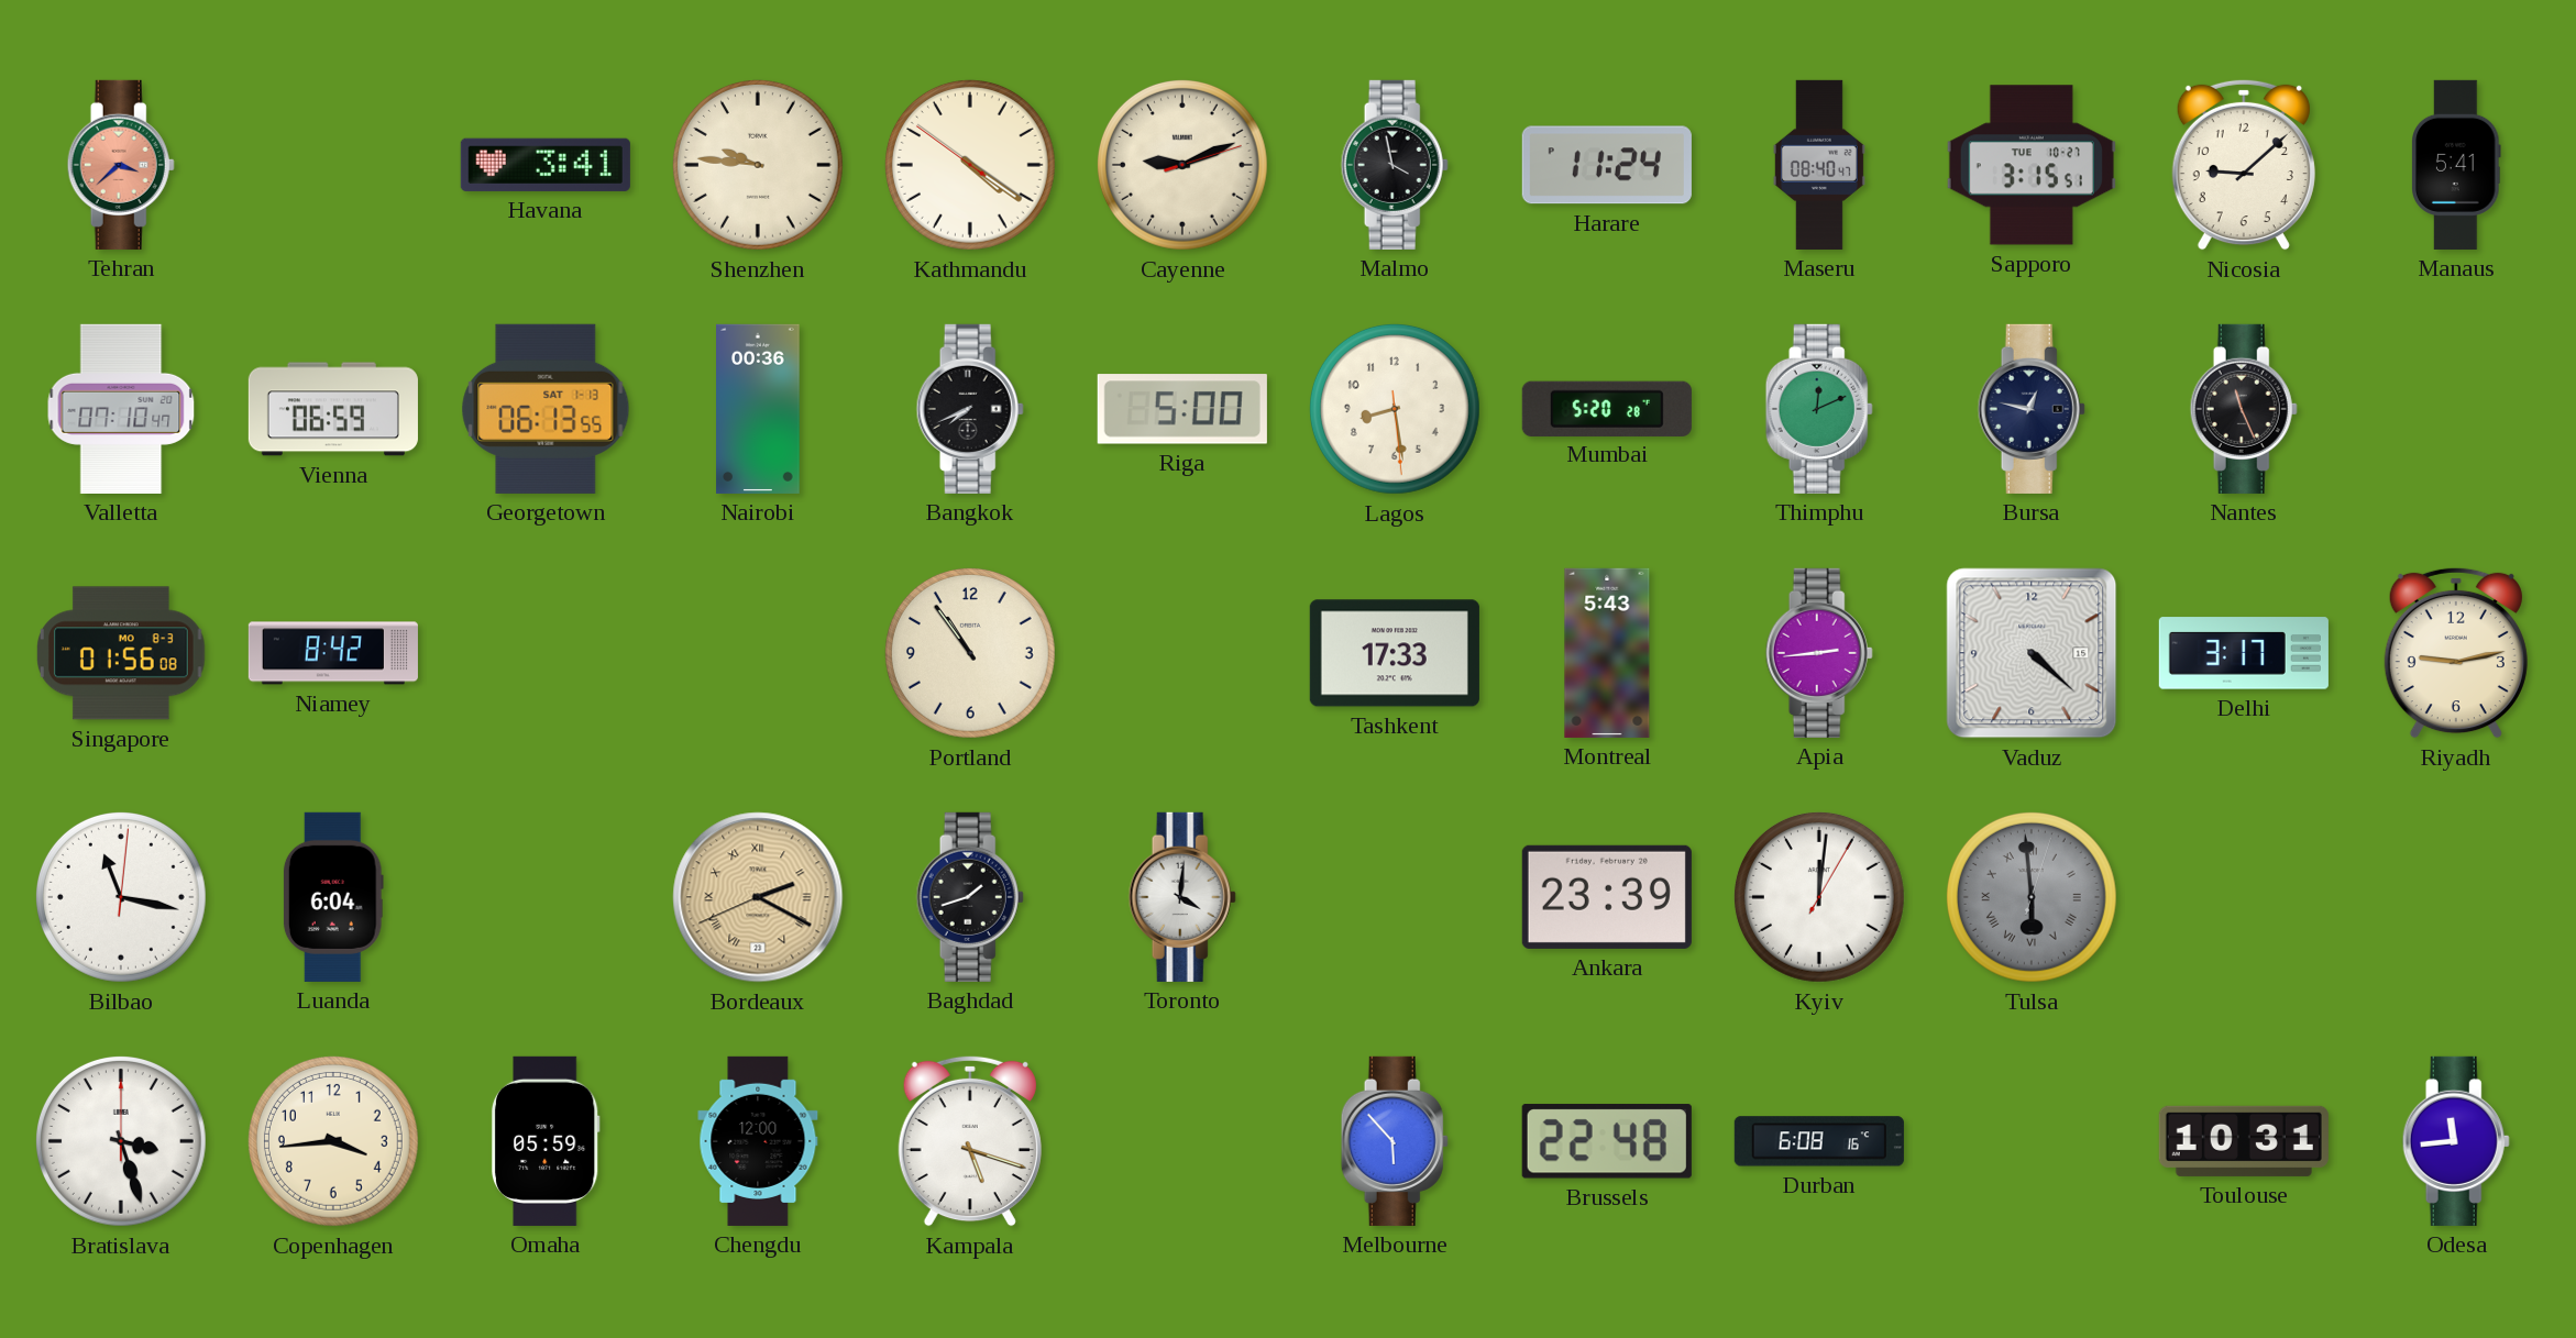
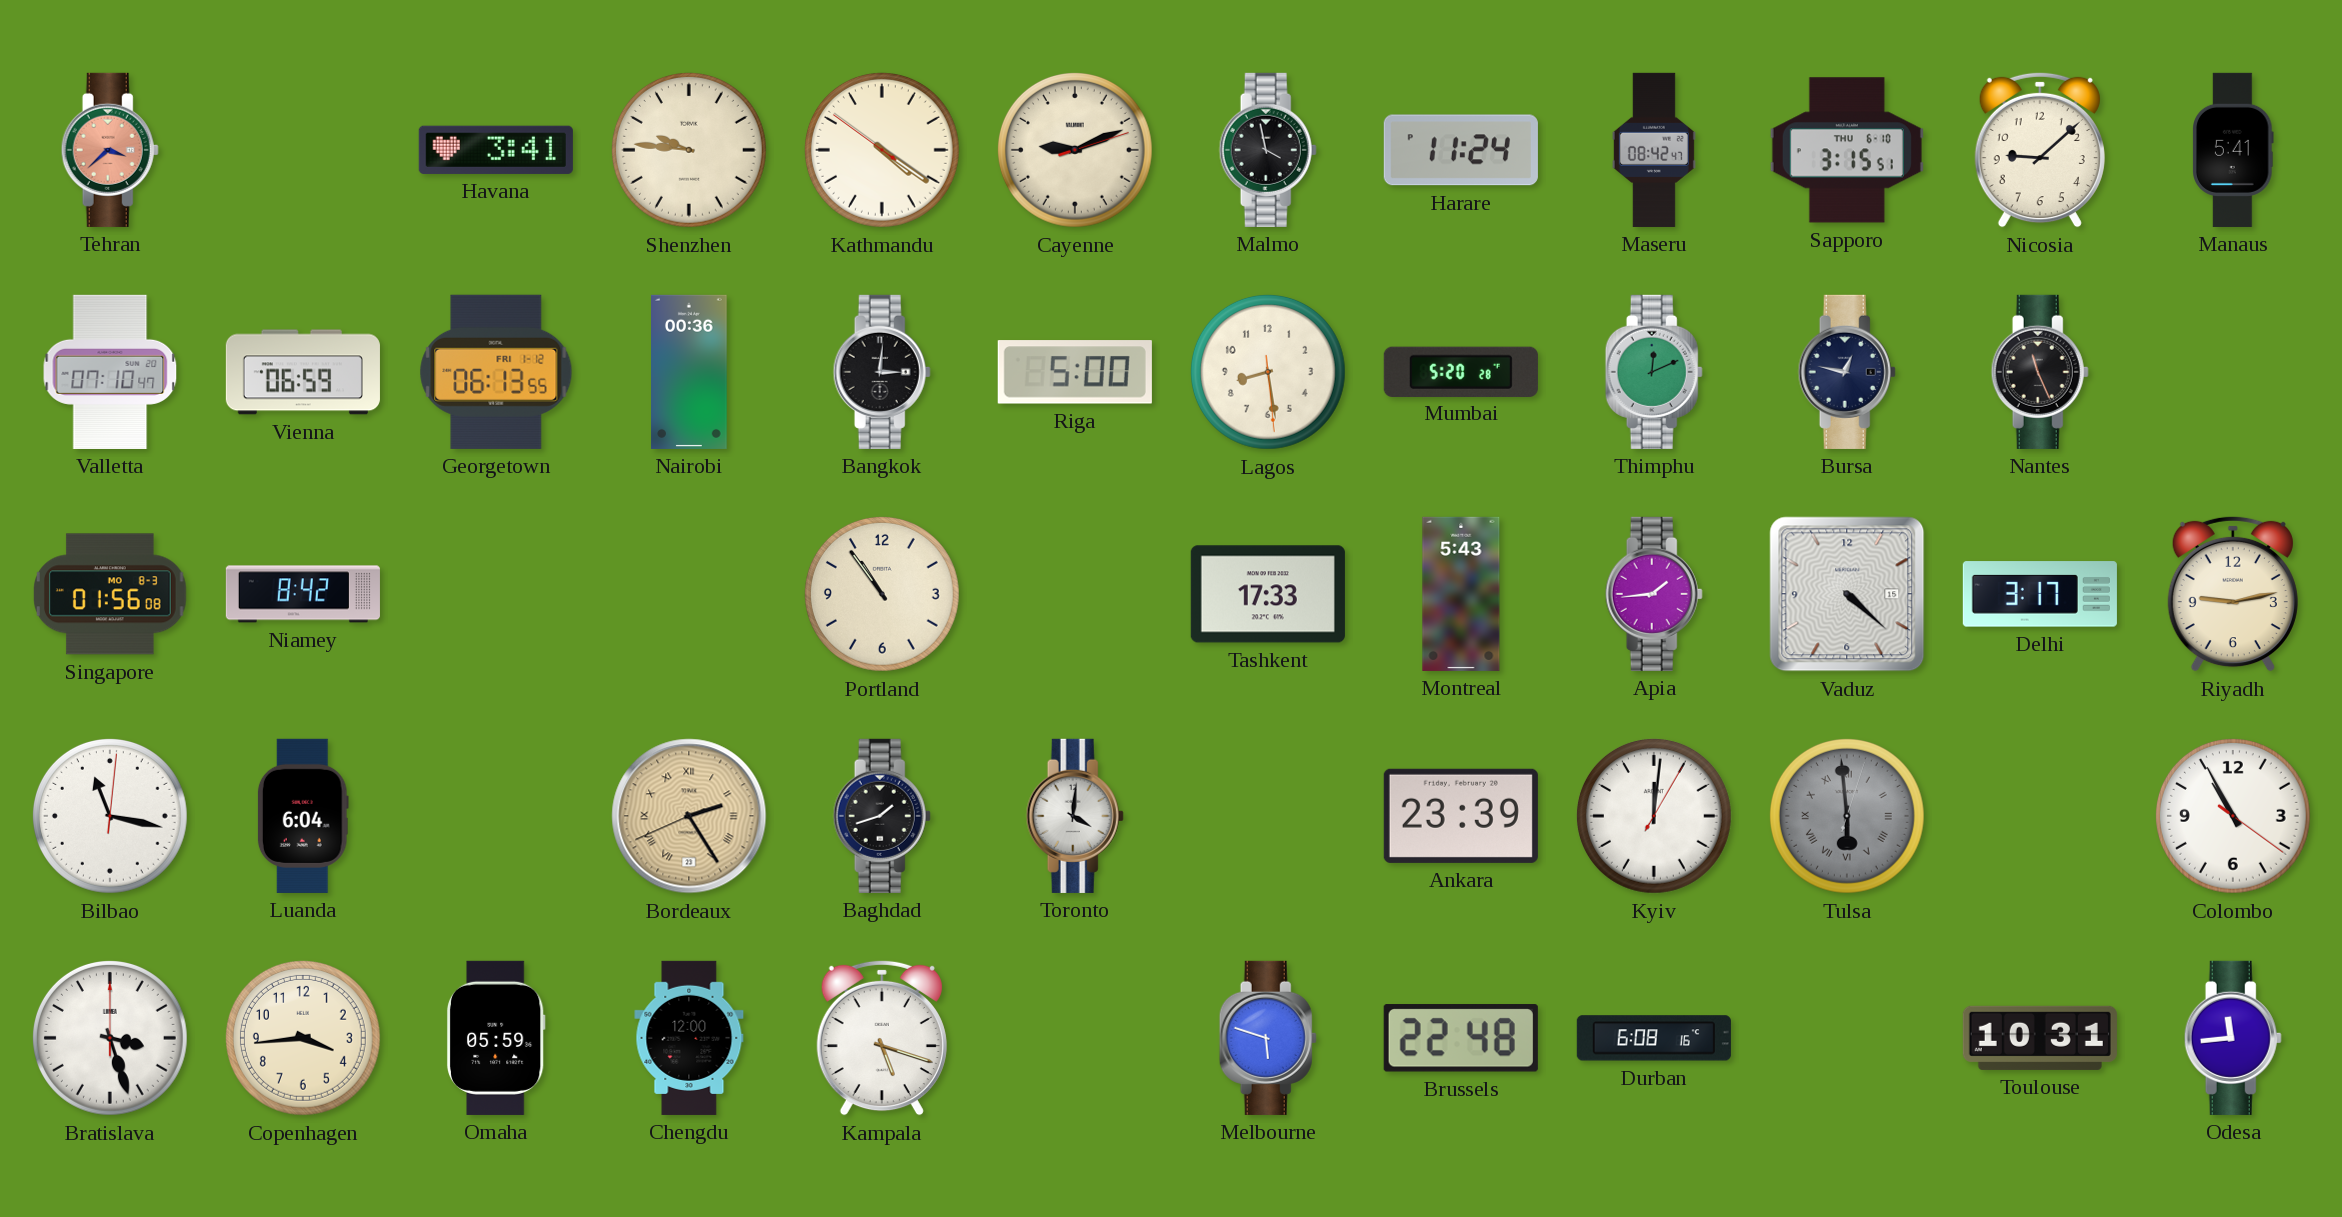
Maseru: 08:40 -> 08:42 (1654, 150)
Sapporo date: TUE 10-27 -> THU 6-10 (1847, 150)
Georgetown date: SAT 1-13 -> FRI 1-12 (496, 372)
Bangkok: 7:41 -> 3:01 (882, 372)
Apia: 2:44 -> 1:44 (1654, 594)
Bordeaux: 2:19 -> 2:24 (689, 816)
Colombo: none -> 10:55 (2233, 816)
Melbourne: 5:53 -> 5:48 (1268, 1038)
